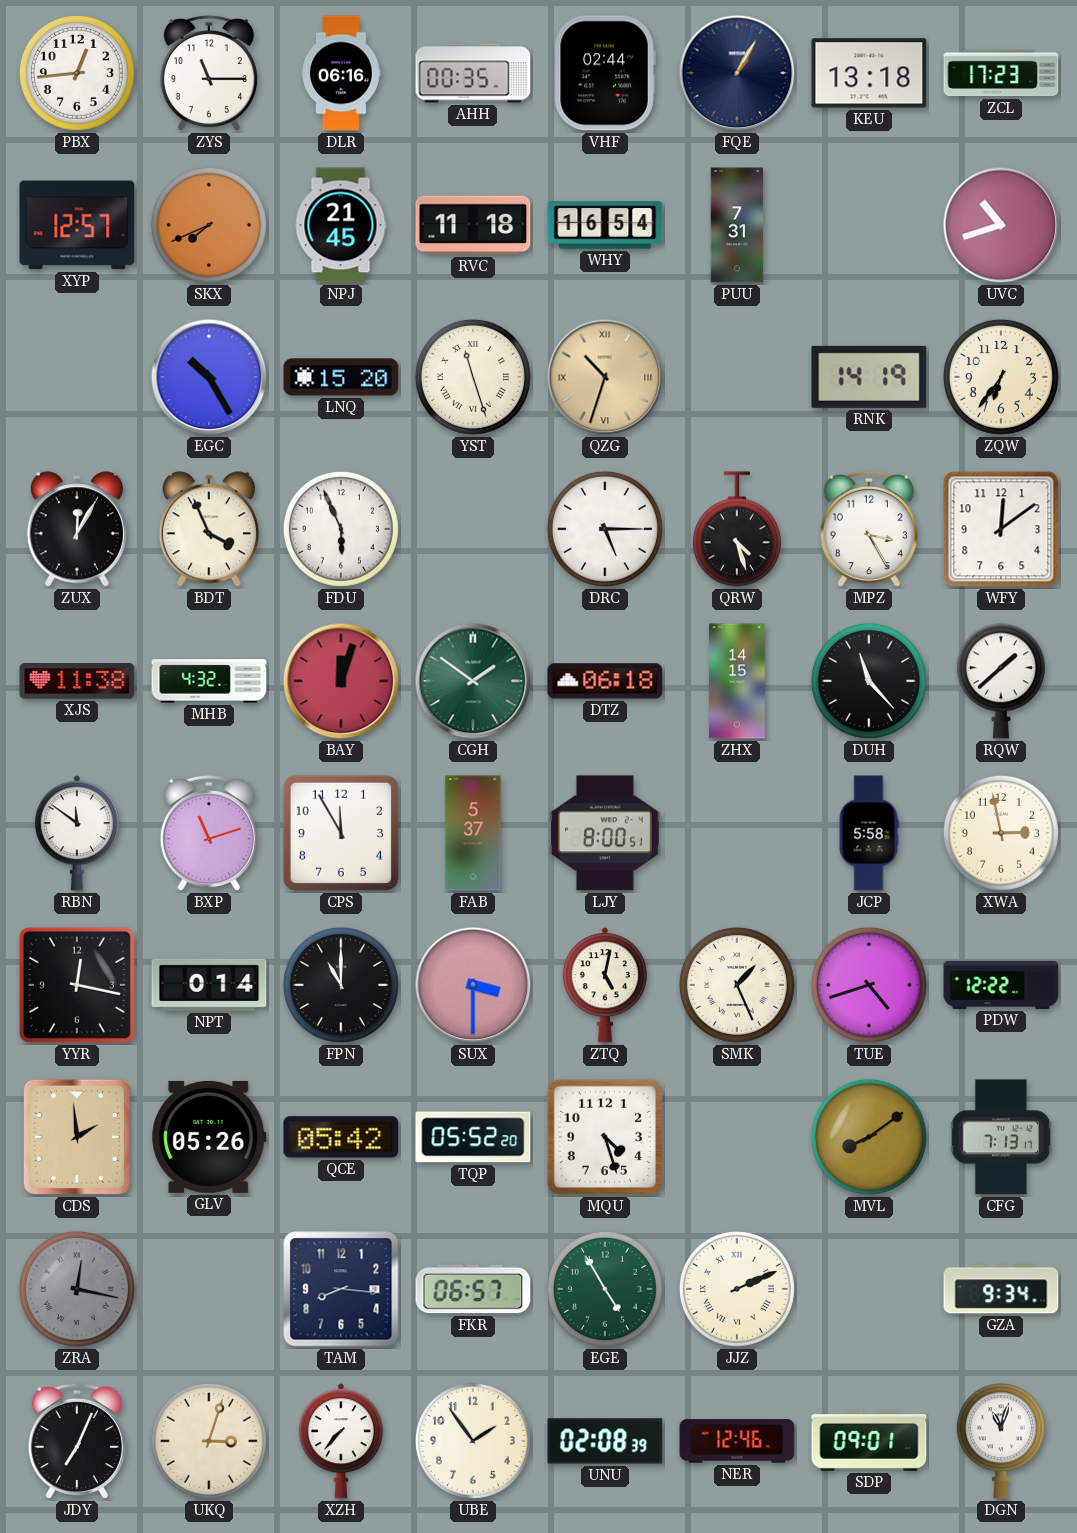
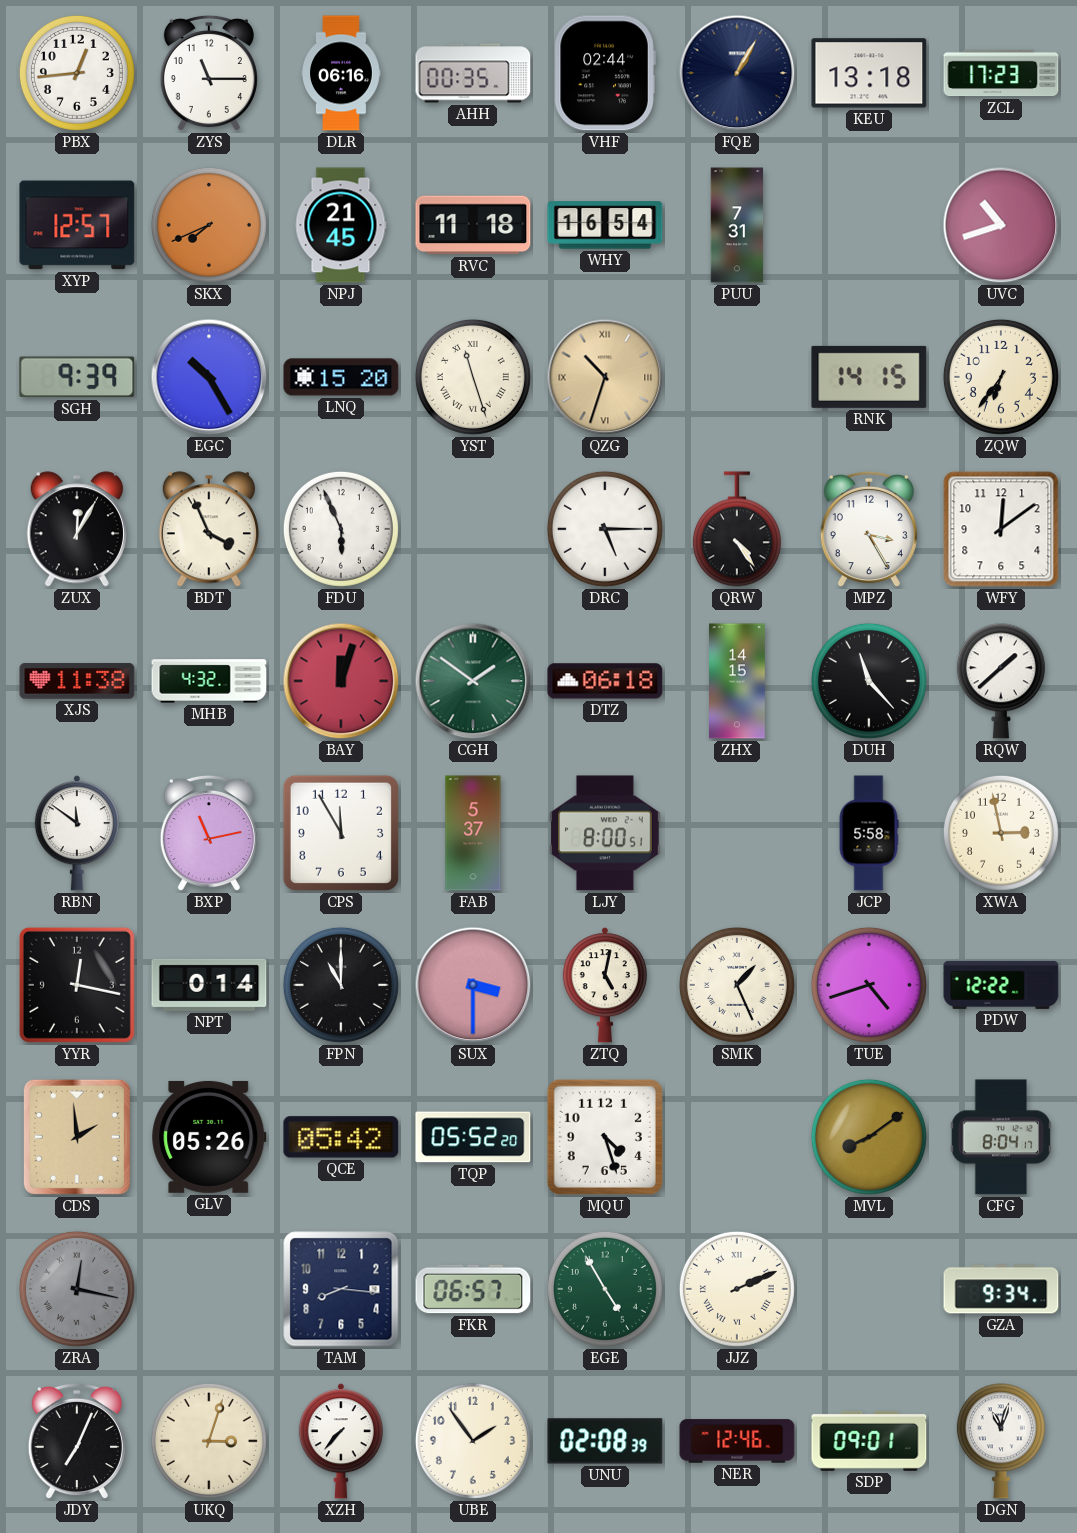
SGH: none -> 9:39 (77, 377)
RNK: 14:19 -> 14:15 (869, 377)
QRW: 4:27 -> 4:24 (737, 529)
BXP: 11:12 -> 11:13 (209, 833)
CFG: 7:13 -> 8:04 (1001, 1137)
